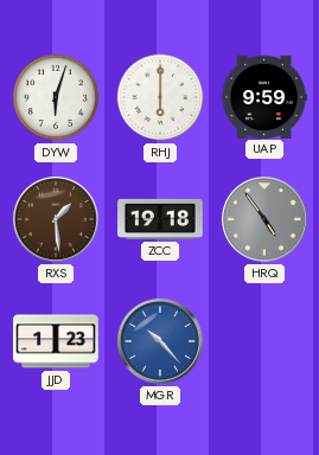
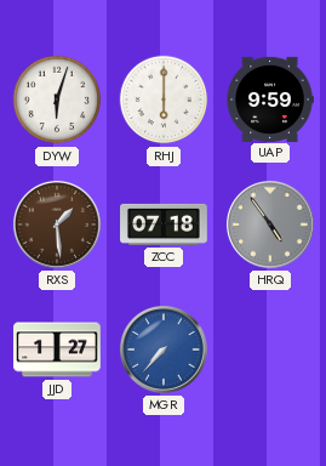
ZCC: 19:18 -> 07:18 (164, 225)
JJD: 1:23 -> 1:27 (57, 349)
MGR: 10:23 -> 7:37 (164, 349)
